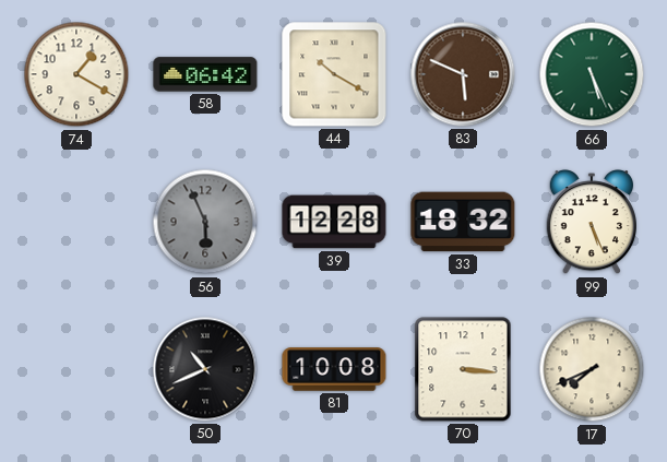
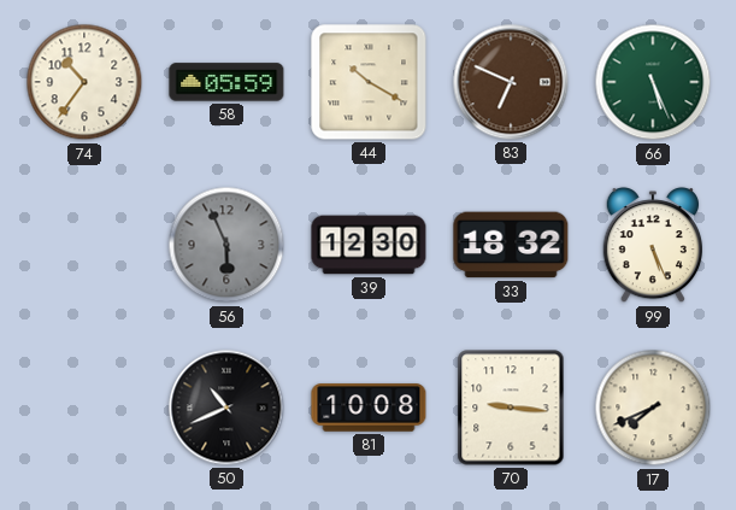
74: 1:20 -> 10:36 (84, 82)
58: 06:42 -> 05:59 (226, 82)
83: 5:49 -> 6:49 (511, 82)
39: 12:28 -> 12:30 (369, 245)
70: 3:16 -> 9:16 (511, 408)
